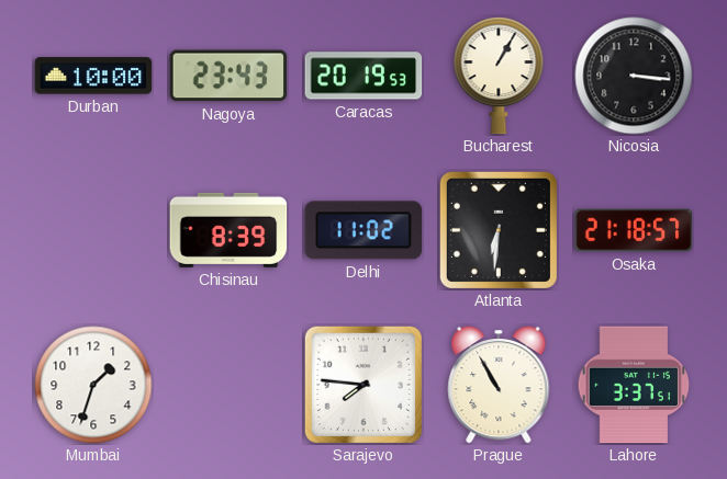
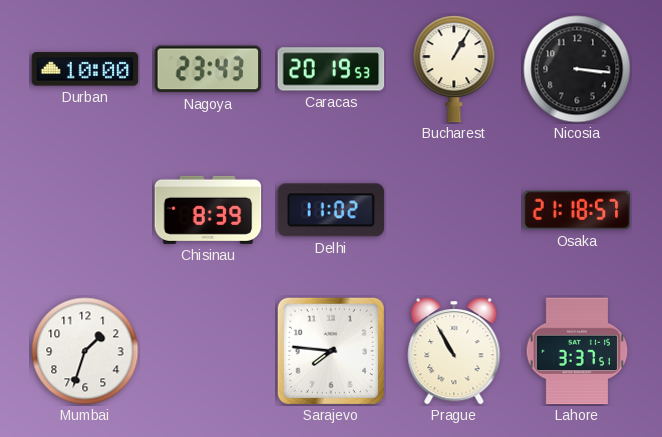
Atlanta: 6:31 -> none (499, 230)
